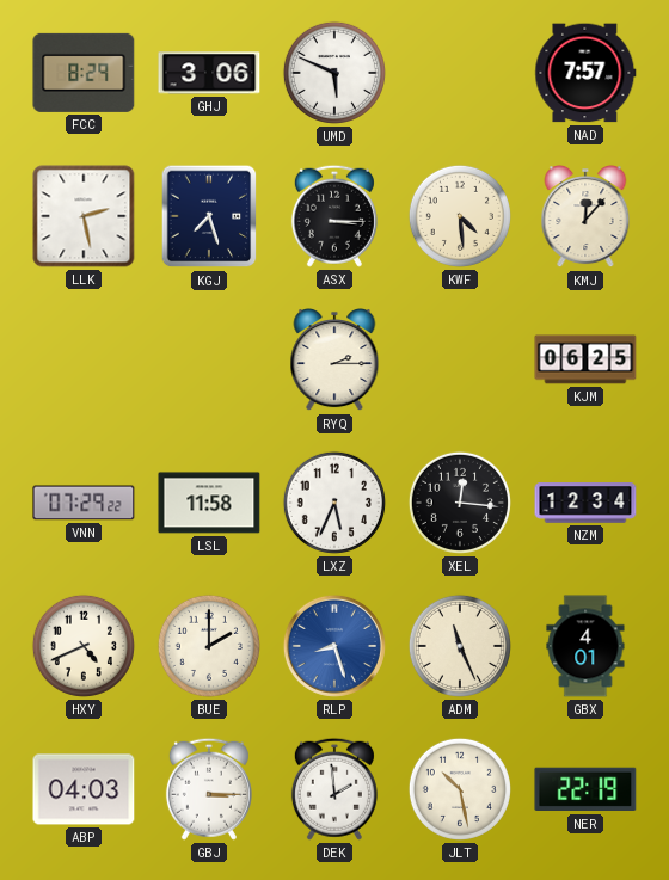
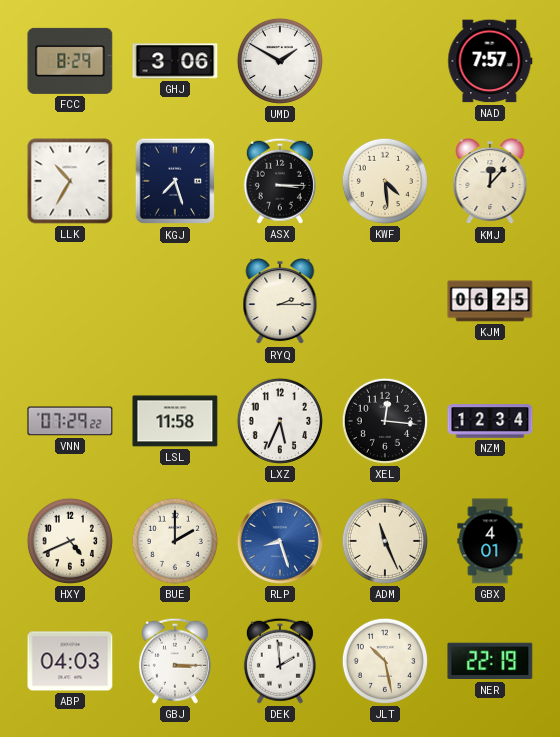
UMD: 5:49 -> 1:50 (280, 61)
LLK: 2:28 -> 10:35 (70, 181)
